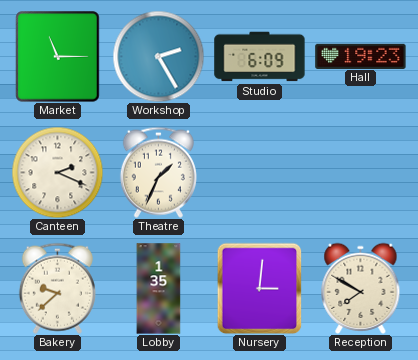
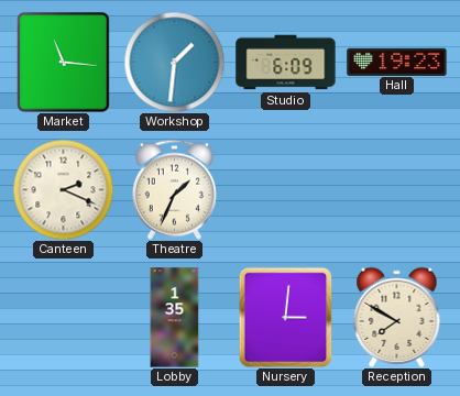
Market: 11:15 -> 11:16 (64, 63)
Workshop: 2:25 -> 1:31 (174, 62)
Bakery: 9:38 -> none (57, 288)
